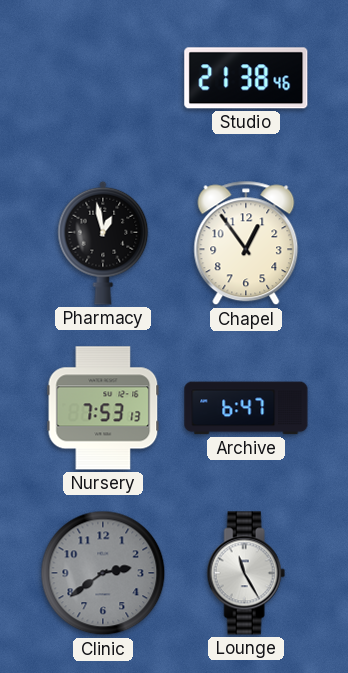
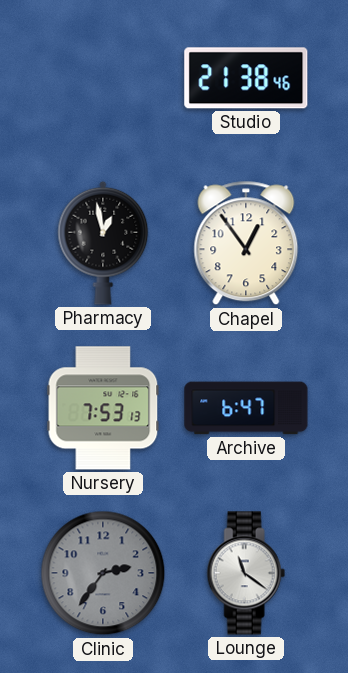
Clinic: 2:39 -> 2:36 (103, 573)
Lounge: 11:25 -> 11:21 (246, 573)
